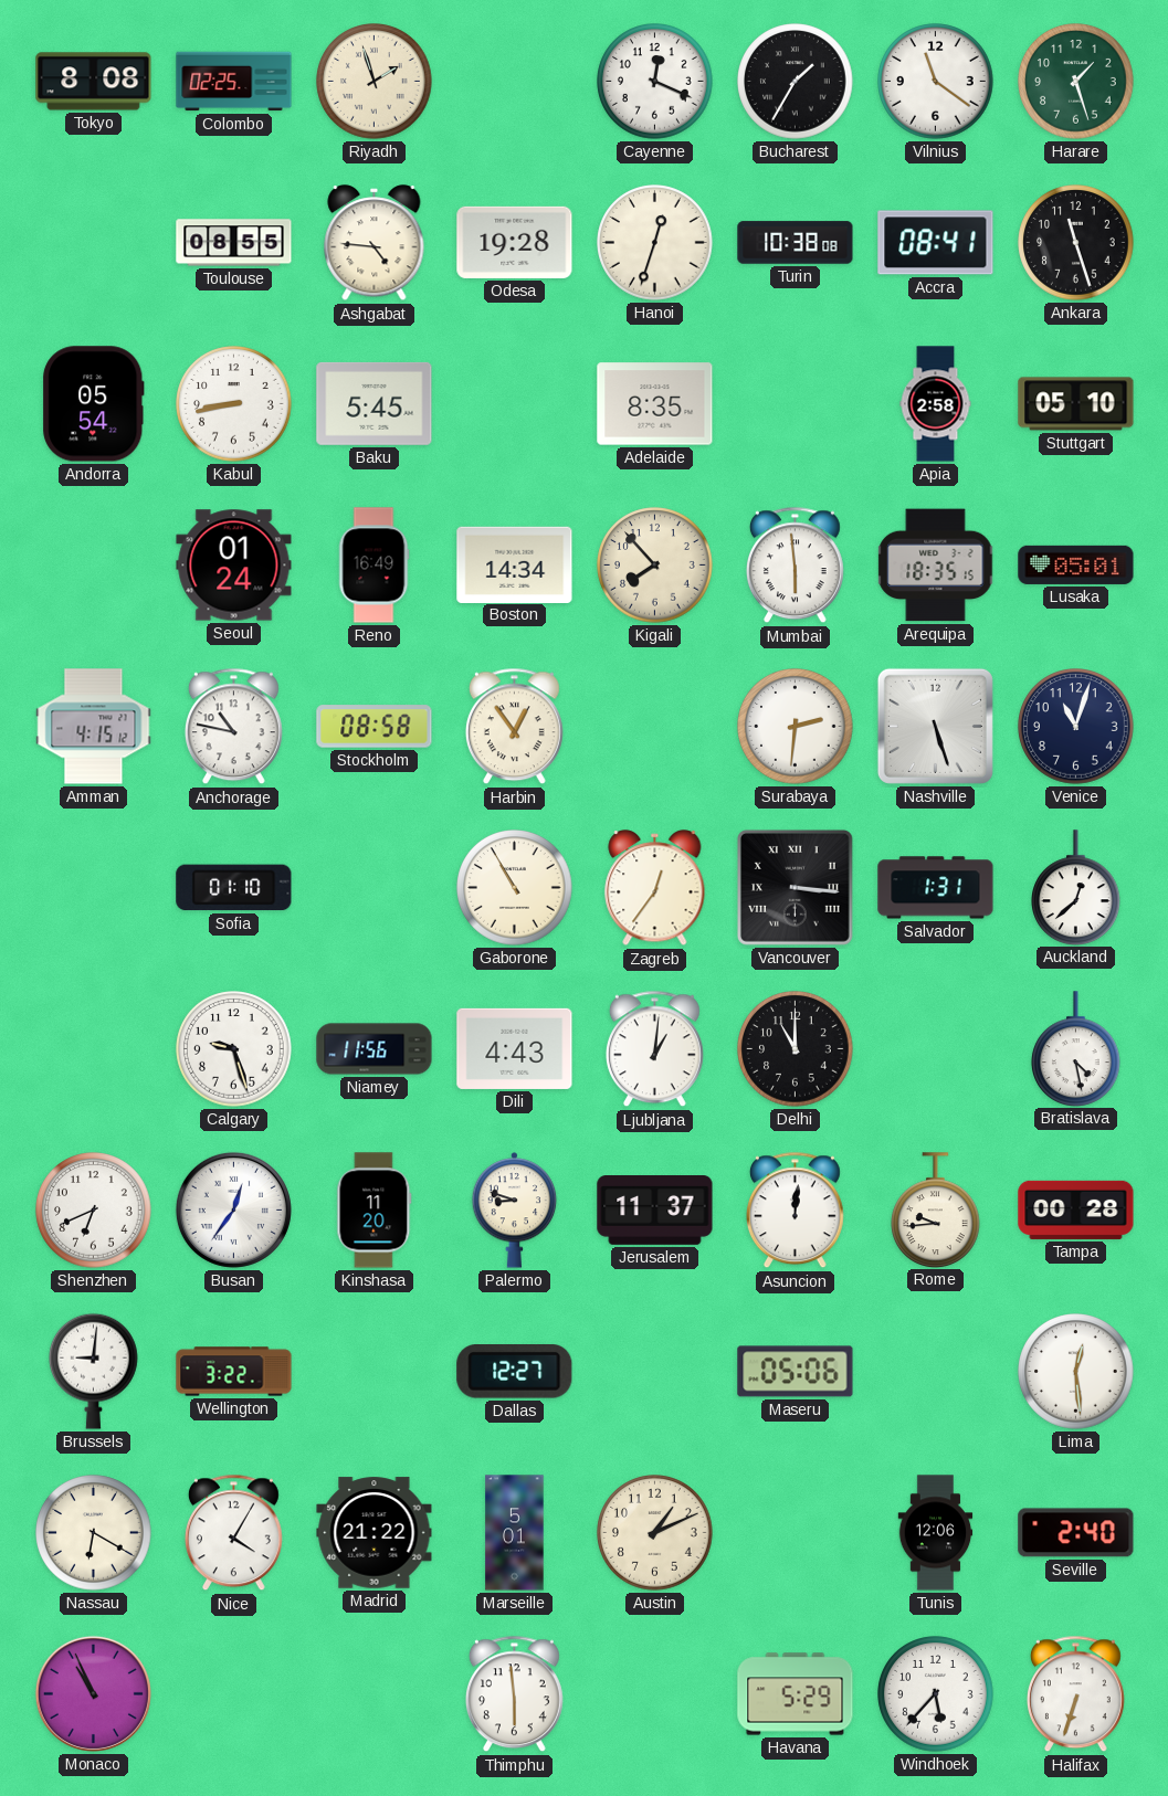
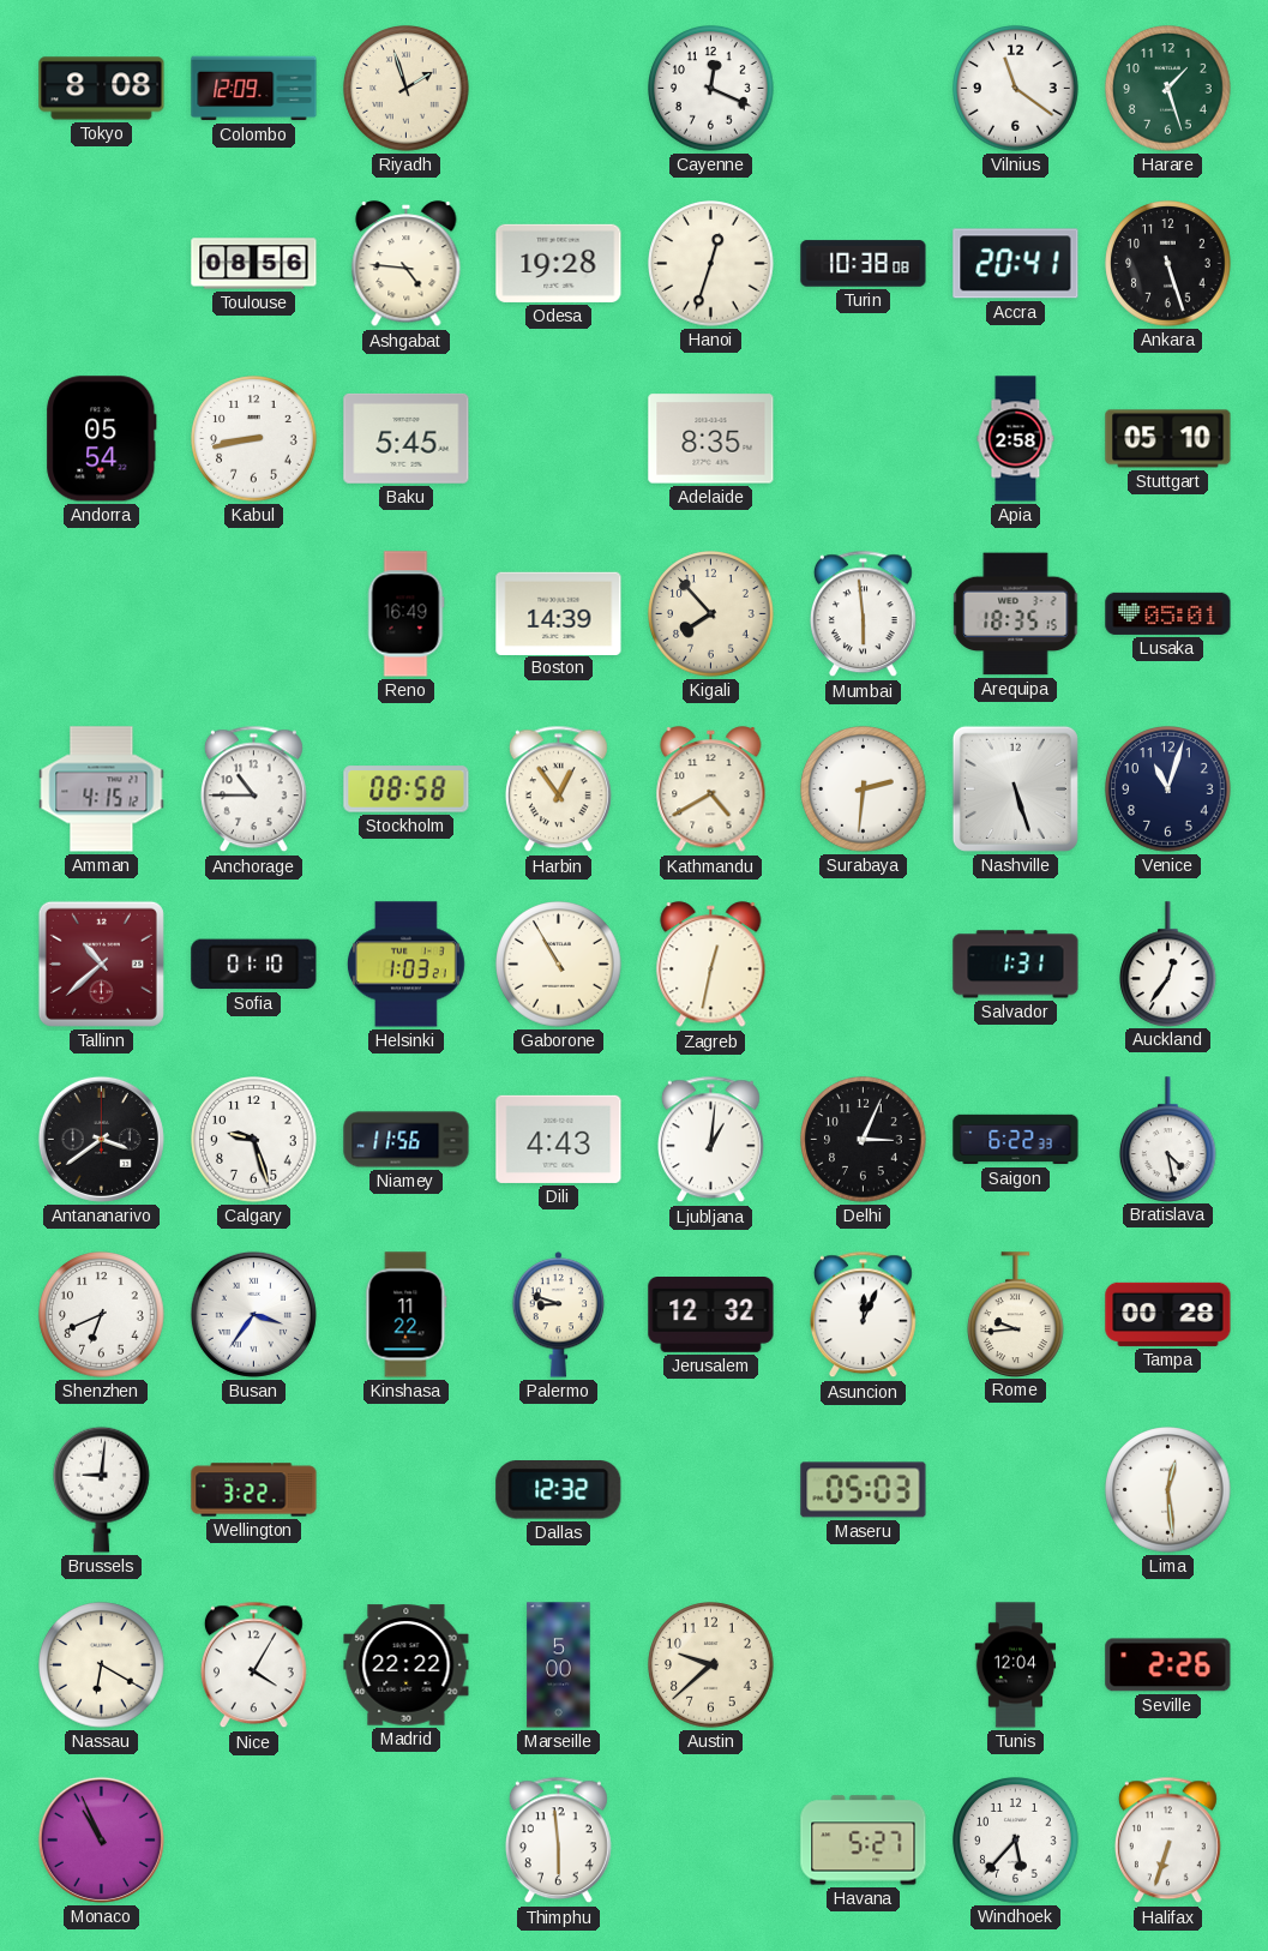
Colombo: 02:25 -> 12:09 (254, 89)
Bucharest: 1:35 -> none (796, 82)
Toulouse: 08:55 -> 08:56 (254, 264)
Accra: 08:41 -> 20:41 (1016, 264)
Ankara: 11:27 -> 5:27 (1168, 264)
Seoul: 01:24 -> none (234, 566)
Boston: 14:34 -> 14:39 (559, 613)
Anchorage: 10:47 -> 10:45 (253, 790)
Kathmandu: none -> 4:40 (711, 790)
Tallinn: none -> 10:38 (101, 964)
Helsinki: none -> 1:03 (405, 965)
Zagreb: 12:36 -> 12:32 (711, 965)
Vancouver: 3:16 -> none (796, 888)
Auckland: 12:38 -> 12:36 (1168, 964)
Antananarivo: none -> 3:39 (101, 1139)
Delhi: 11:00 -> 3:04 (864, 1140)
Saigon: none -> 6:22 (1016, 1140)
Busan: 12:36 -> 3:36 (253, 1314)
Kinshasa: 11:20 -> 11:22 (407, 1315)
Jerusalem: 11:37 -> 12:32 (711, 1315)
Asuncion: 12:01 -> 12:04 (863, 1315)
Dallas: 12:27 -> 12:32 (559, 1490)
Maseru: 05:06 -> 05:03 (864, 1490)
Madrid: 21:22 -> 22:22 (407, 1665)
Marseille: 5:01 -> 5:00 (559, 1665)
Austin: 1:11 -> 9:38 (711, 1665)
Tunis: 12:06 -> 12:04 (1016, 1665)
Seville: 2:40 -> 2:26 (1168, 1665)
Havana: 5:29 -> 5:27 (864, 1841)
